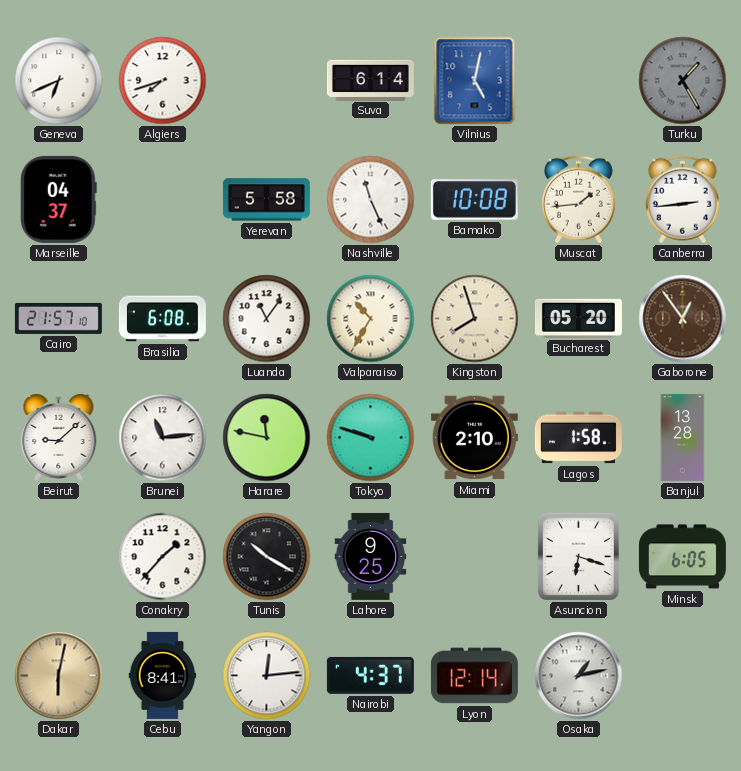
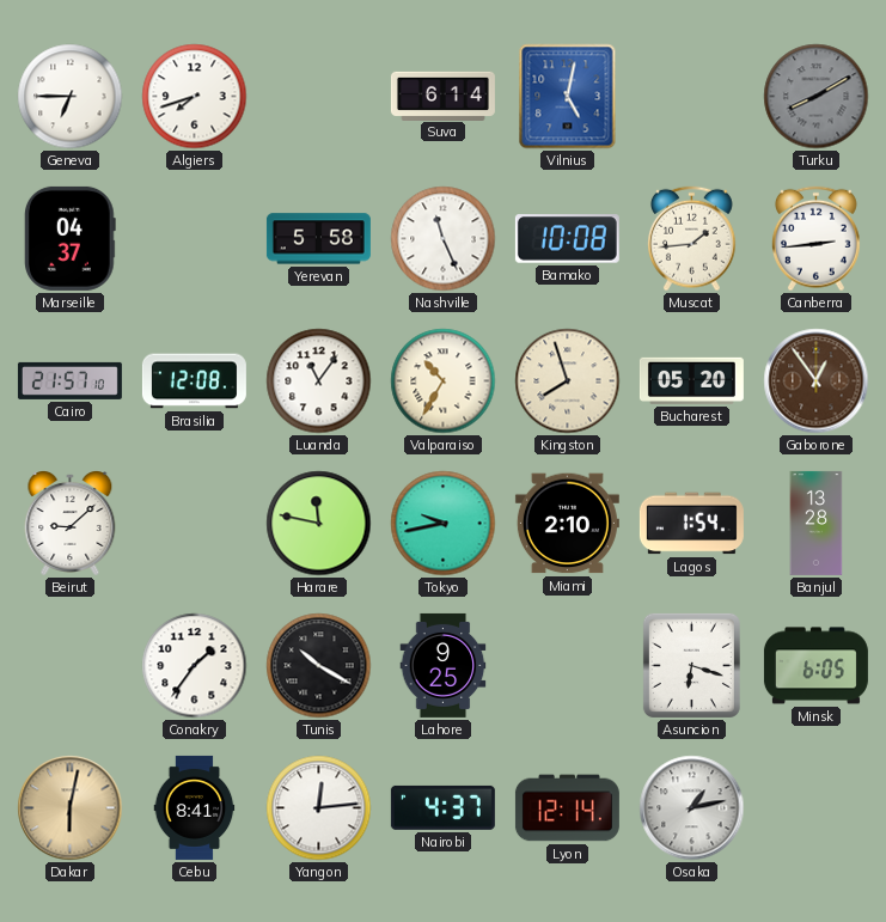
Geneva: 6:41 -> 6:45 (71, 97)
Turku: 1:25 -> 8:10 (817, 97)
Brasilia: 6:08 -> 12:08 (194, 381)
Brunei: 11:14 -> none (163, 438)
Tokyo: 9:48 -> 9:43 (444, 524)
Lagos: 1:58 -> 1:54 (691, 524)
Conakry: 1:37 -> 1:36 (195, 666)
